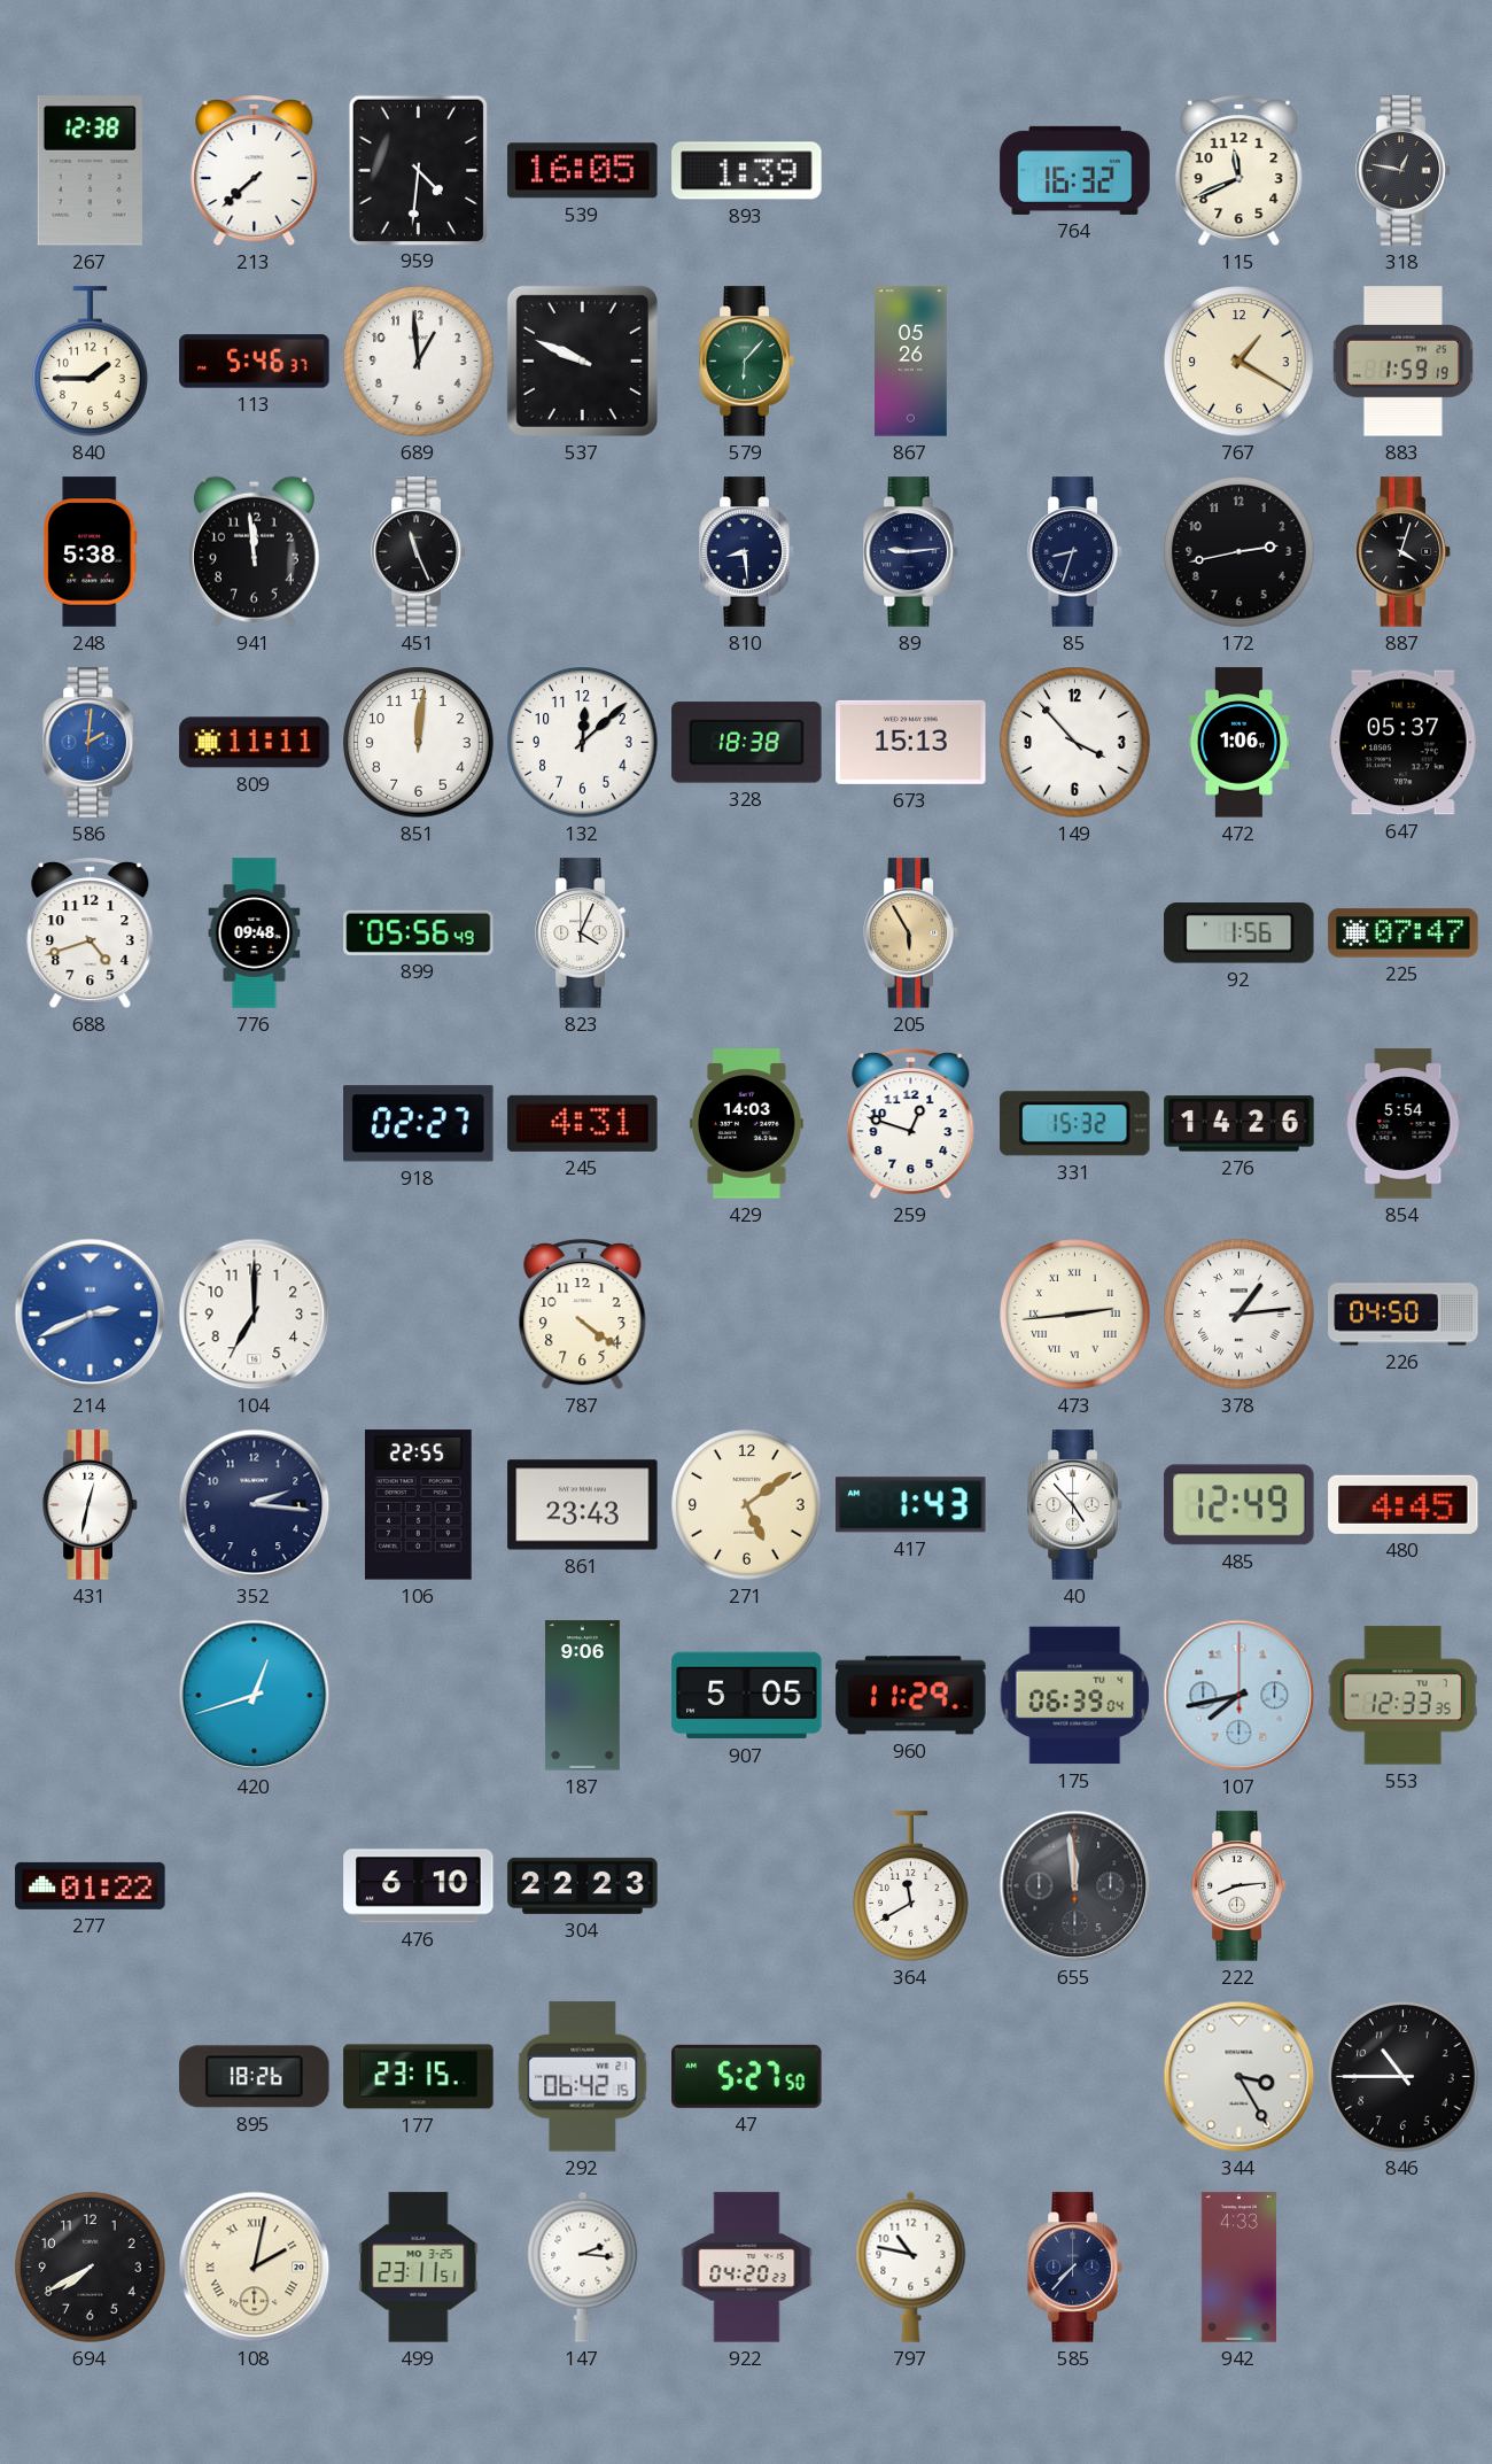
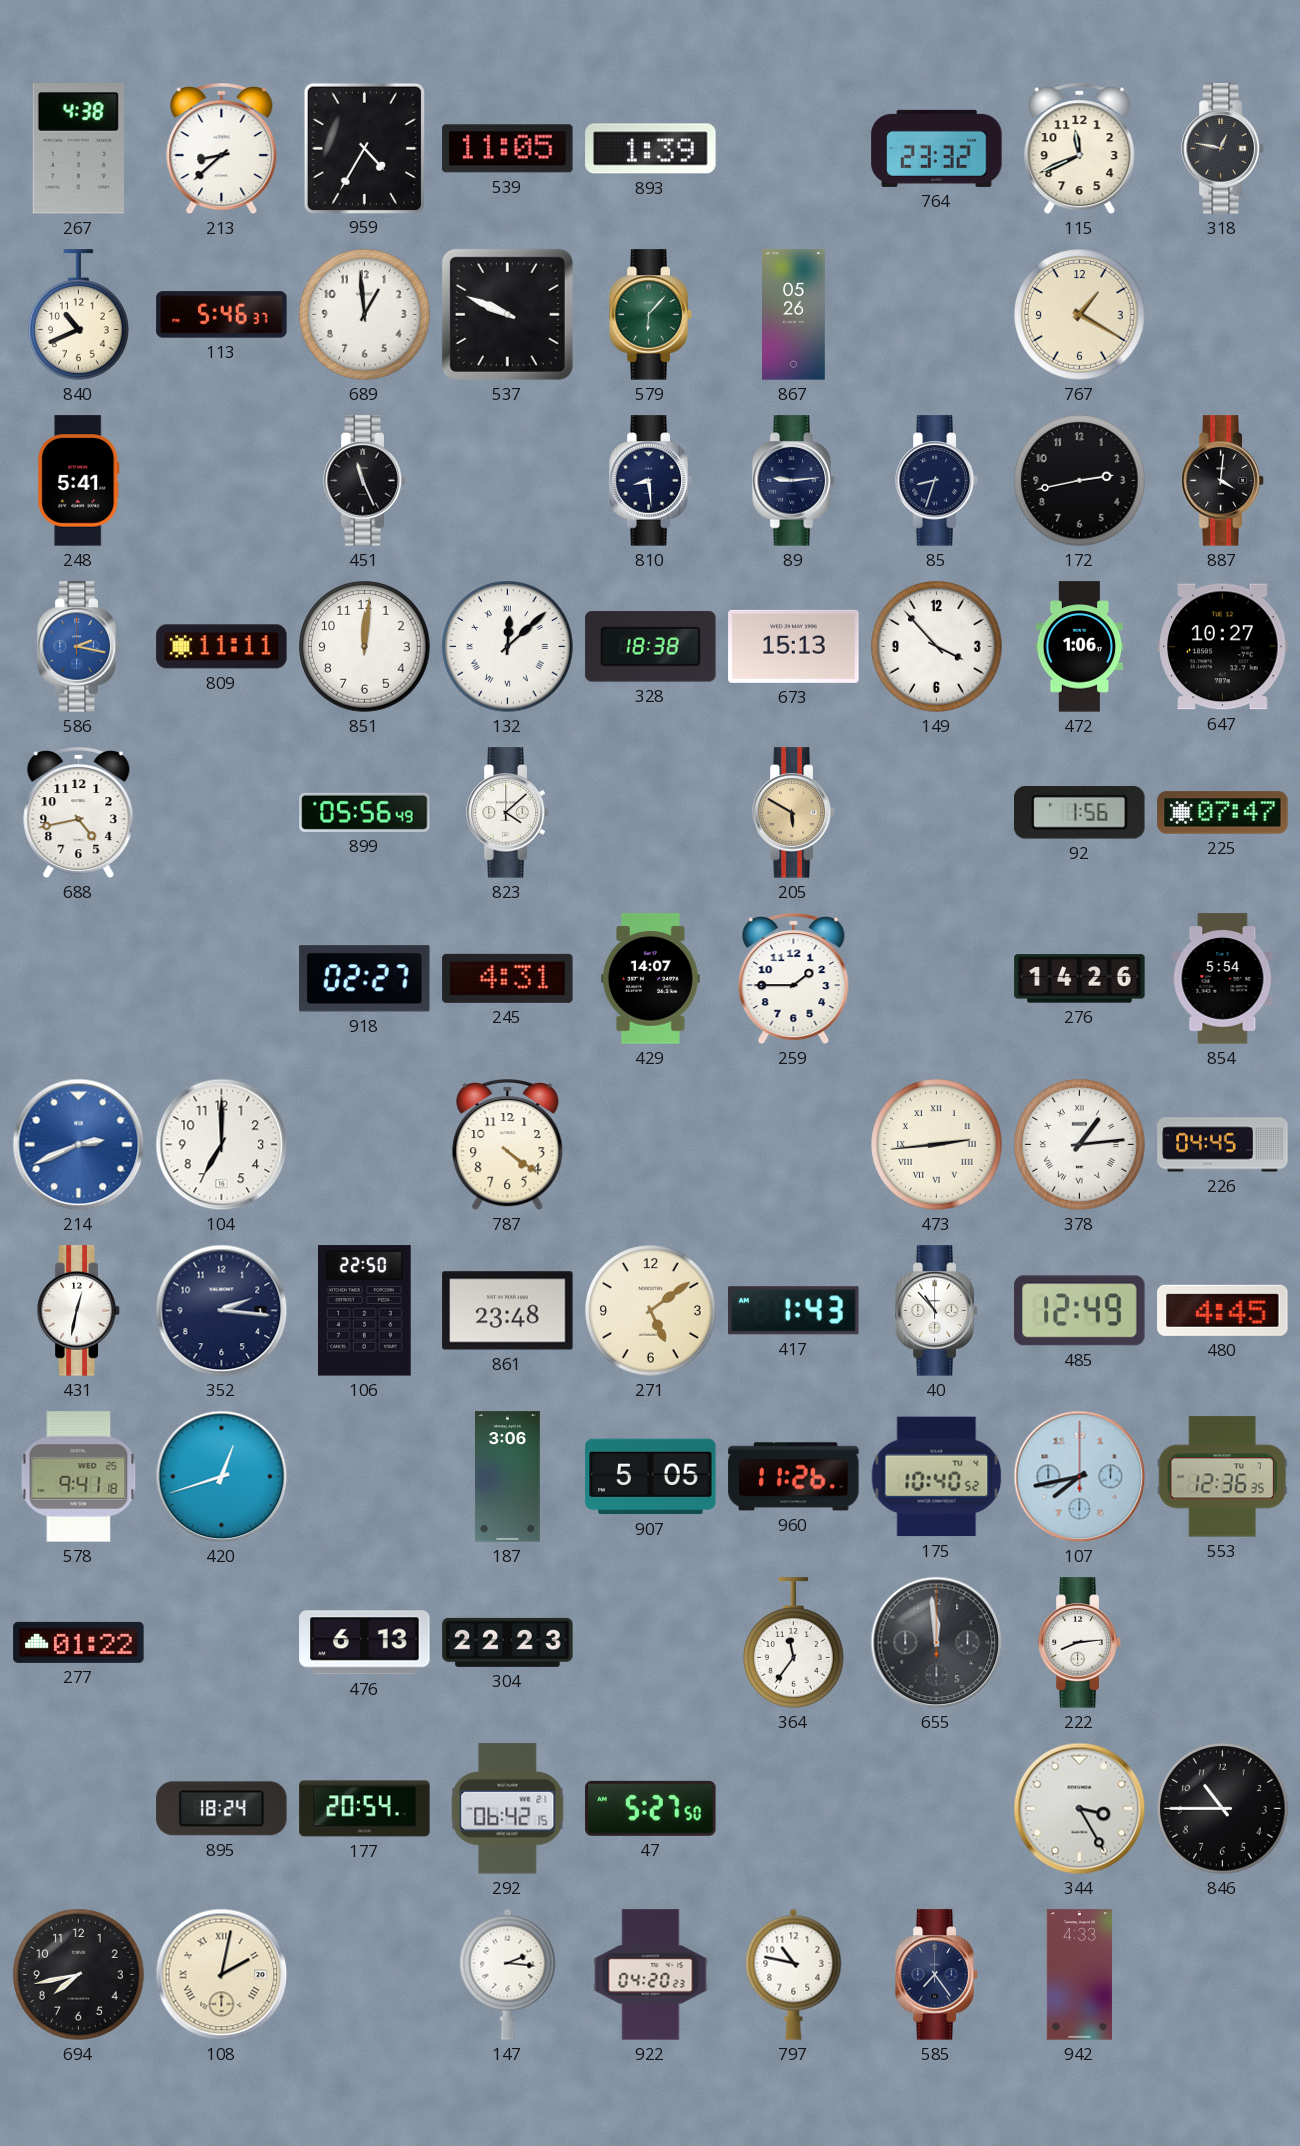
267: 12:38 -> 4:38 (78, 149)
213: 7:38 -> 8:38 (222, 150)
959: 4:31 -> 4:35 (364, 148)
539: 16:05 -> 11:05 (508, 149)
764: 16:32 -> 23:32 (937, 148)
840: 1:45 -> 10:41 (79, 315)
883: 1:59 -> none (1402, 362)
248: 5:38 -> 5:41 (79, 481)
941: 11:59 -> none (254, 551)
887: 4:03 -> 4:01 (1223, 481)
586: 2:01 -> 2:17 (79, 647)
132 numerals: Arabic -> Roman (508, 647)
647: 05:37 -> 10:27 (1223, 647)
688: 4:42 -> 4:43 (79, 814)
776: 09:48 -> none (255, 933)
823: 4:04 -> 4:08 (508, 813)
205: 5:55 -> 5:50 (794, 813)
429: 14:03 -> 14:07 (651, 979)
259: 12:48 -> 1:45 (794, 980)
331: 15:32 -> none (1075, 1124)
226: 04:50 -> 04:45 (1223, 1145)
106: 22:55 -> 22:50 (364, 1311)
861: 23:43 -> 23:48 (508, 1311)
40: 4:53 -> 10:53 (937, 1311)
578: none -> 9:41 (79, 1477)
187: 9:06 -> 3:06 (508, 1477)
960: 11:29 -> 11:26 (794, 1477)
175: 06:39 -> 10:40 (937, 1477)
553: 12:33 -> 12:36 (1222, 1477)
476: 6:10 -> 6:13 (365, 1643)
364: 11:40 -> 11:36 (794, 1643)
895: 18:26 -> 18:24 (222, 1809)
177: 23:15 -> 20:54 (365, 1809)
694: 7:40 -> 7:43 (79, 1975)
499: 23:11 -> none (419, 2268)
585: 7:37 -> 7:24 (937, 1975)
